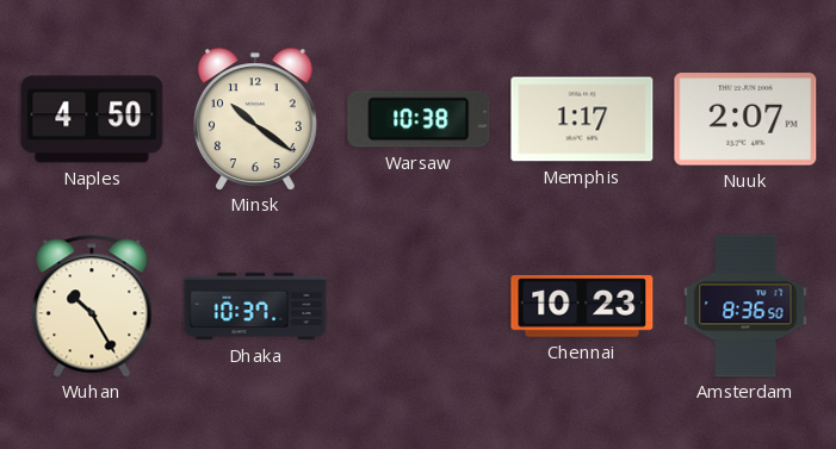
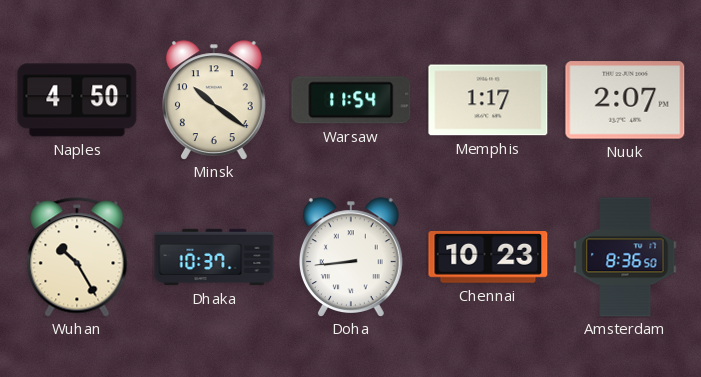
Warsaw: 10:38 -> 11:54 (351, 100)
Doha: none -> 8:44 (351, 257)
